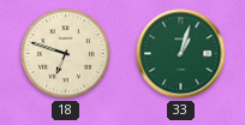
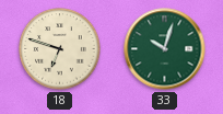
33: 1:03 -> 10:03 (165, 49)
